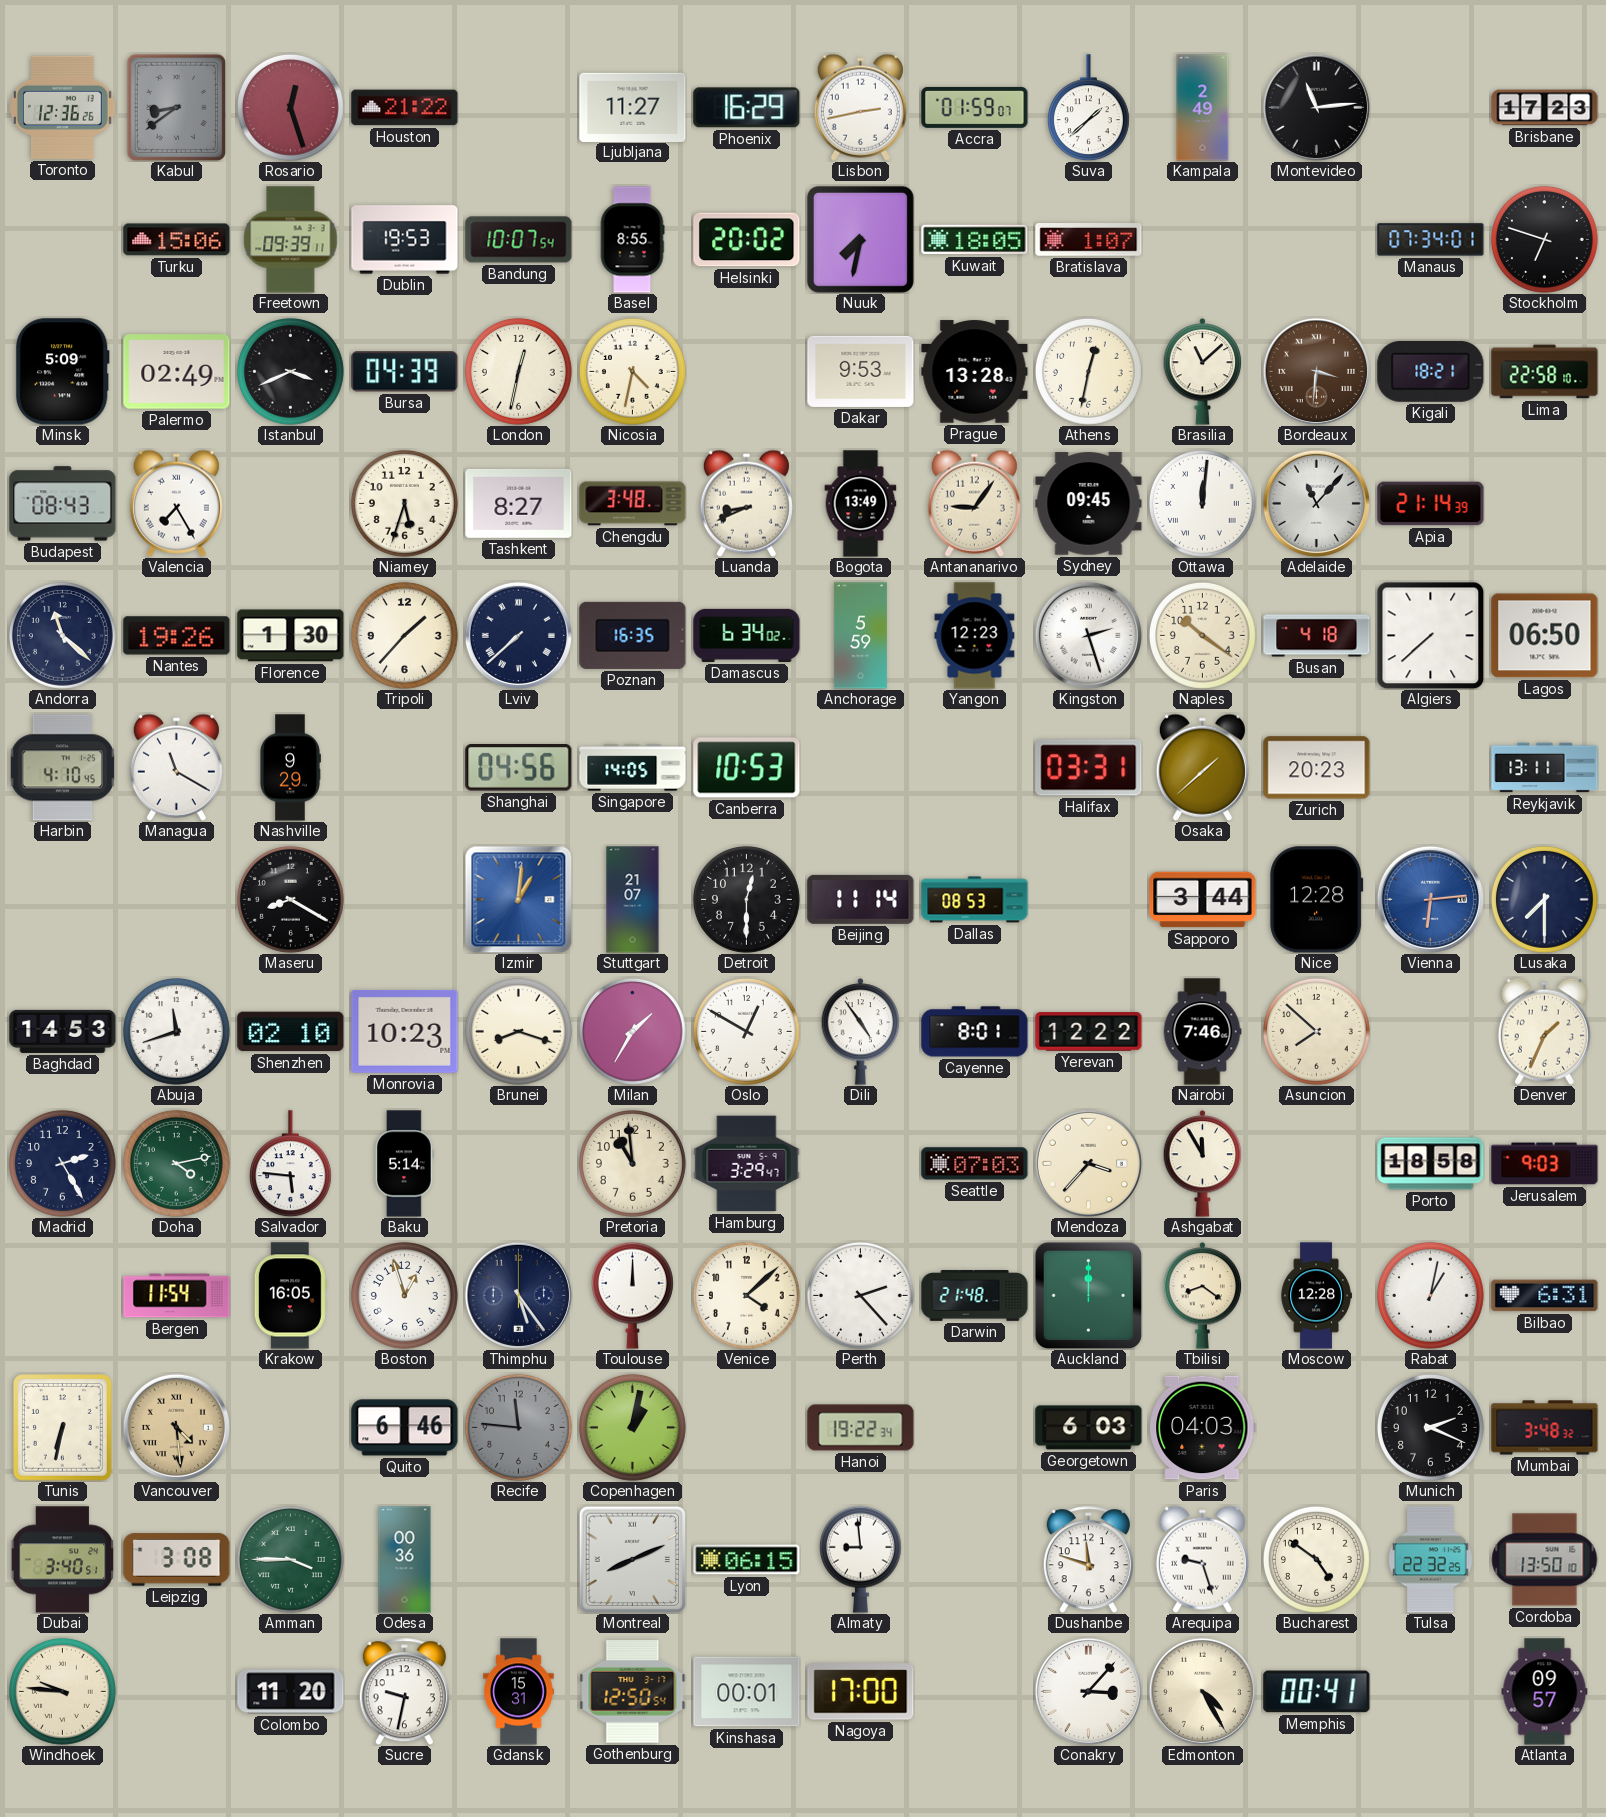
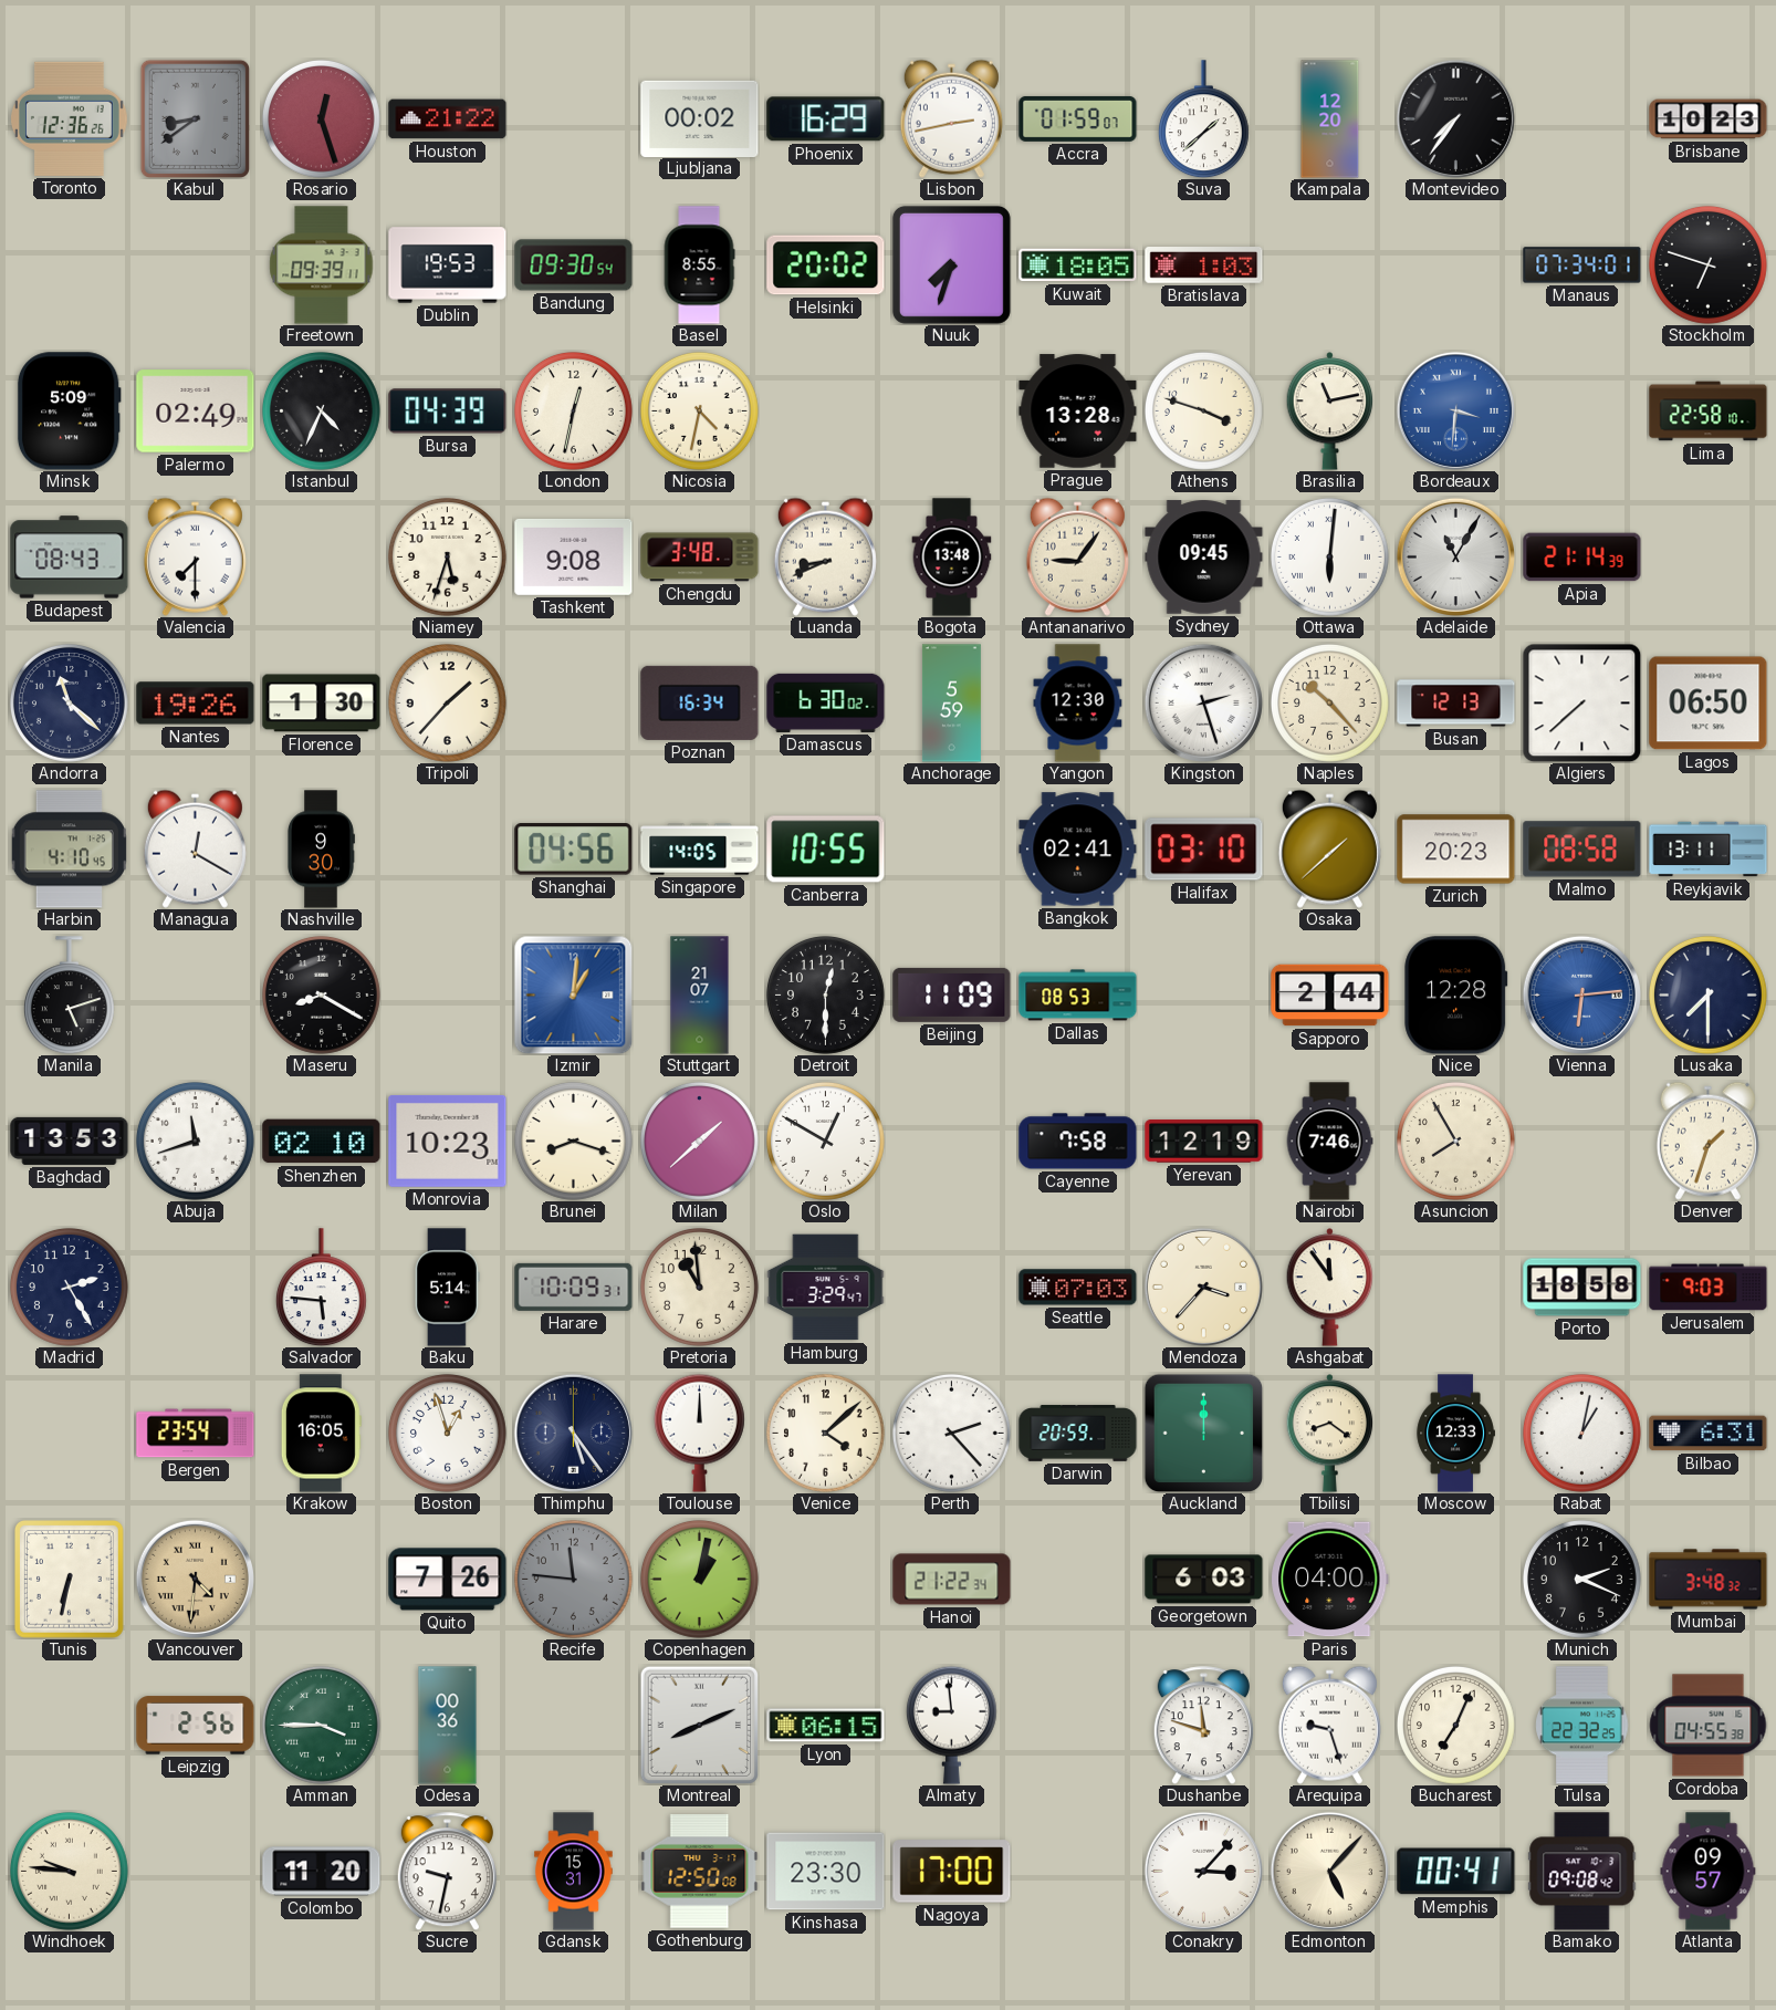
Ljubljana: 11:27 -> 00:02 (700, 118)
Kampala: 2:49 -> 12:20 (1330, 119)
Montevideo: 11:14 -> 7:36 (1455, 118)
Brisbane: 17:23 -> 10:23 (1709, 119)
Turku: 15:06 -> none (177, 240)
Bandung: 10:07 -> 09:30 (574, 265)
Nuuk: 7:32 -> 7:33 (951, 264)
Bratislava: 1:07 -> 1:03 (1204, 265)
Istanbul: 3:41 -> 4:34 (321, 410)
Dakar: 9:53 -> none (861, 371)
Athens: 12:32 -> 3:48 (1203, 410)
Brasilia: 11:08 -> 11:13 (1330, 412)
Bordeaux dial: brown -> blue (1455, 410)
Kigali: 18:21 -> none (1431, 371)
Valencia: 7:25 -> 7:30 (195, 556)
Tashkent: 8:27 -> 9:08 (574, 556)
Bogota: 13:49 -> 13:48 (952, 558)
Ottawa: 12:01 -> 6:01 (1329, 556)
Adelaide: 11:07 -> 11:05 (1455, 556)
Lviv: 7:38 -> none (518, 635)
Poznan: 16:35 -> 16:34 (700, 702)
Damascus: 6:34 -> 6:30 (826, 702)
Yangon: 12:23 -> 12:30 (1078, 704)
Naples: 10:21 -> 10:23 (1329, 702)
Busan: 4:18 -> 12:13 (1456, 704)
Managua: 11:20 -> 12:20 (195, 848)
Nashville: 9:29 -> 9:30 (322, 850)
Canberra: 10:53 -> 10:55 (826, 850)
Bangkok: none -> 02:41 (1078, 850)
Halifax: 03:31 -> 03:10 (1204, 850)
Malmo: none -> 08:58 (1582, 850)
Manila: none -> 5:12 (69, 996)
Beijing: 11:14 -> 11:09 (952, 994)
Sapporo: 3:44 -> 2:44 (1330, 996)
Baghdad: 14:53 -> 13:53 (70, 1141)
Milan: 1:35 -> 1:38 (699, 1141)
Dili: 4:54 -> none (861, 1032)
Cayenne: 8:01 -> 7:58 (1078, 1142)
Yerevan: 12:22 -> 12:19 (1204, 1142)
Asuncion: 7:52 -> 7:55 (1455, 1141)
Denver: 1:34 -> 1:33 (1707, 1141)
Doha: 4:13 -> none (176, 1163)
Harare: none -> 10:09 (574, 1287)
Ashgabat: 11:55 -> 11:54 (1330, 1288)
Bergen: 11:54 -> 23:54 (196, 1434)
Darwin: 21:48 -> 20:59 (1078, 1434)
Moscow: 12:28 -> 12:33 (1455, 1434)
Vancouver: 4:29 -> 4:31 (195, 1579)
Quito: 6:46 -> 7:26 (448, 1580)
Hanoi: 19:22 -> 21:22 (952, 1580)
Paris: 04:03 -> 04:00 (1330, 1580)
Dubai: 3:40 -> none (63, 1560)
Leipzig: 3:08 -> 2:56 (196, 1726)
Bucharest: 4:51 -> 7:04 (1455, 1725)
Cordoba: 13:50 -> 04:55 (1709, 1726)
Gothenburg: 12:50:54 -> 12:50:08 (700, 1872)
Kinshasa: 00:01 -> 23:30 (826, 1872)
Edmonton: 4:25 -> 5:07 (1329, 1871)
Bamako: none -> 09:08 (1582, 1872)
